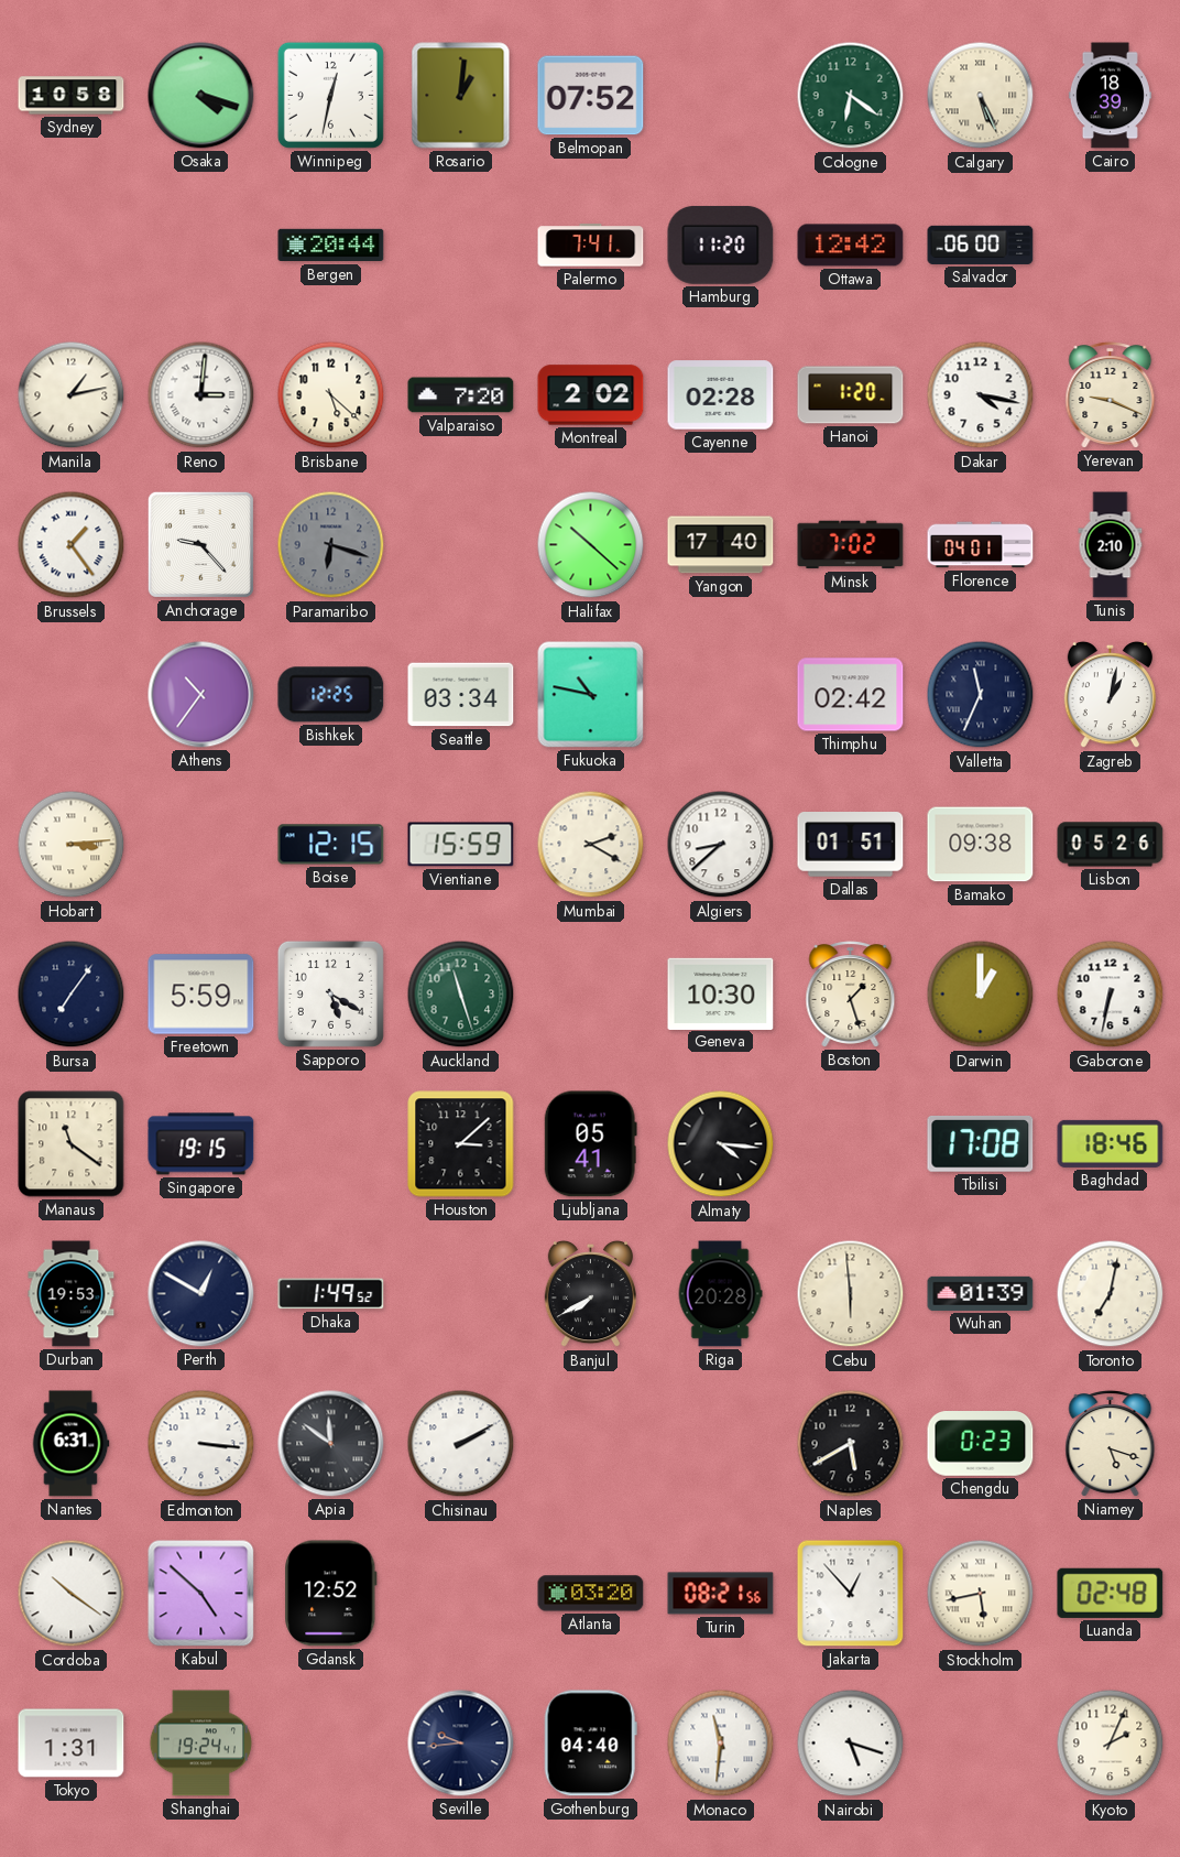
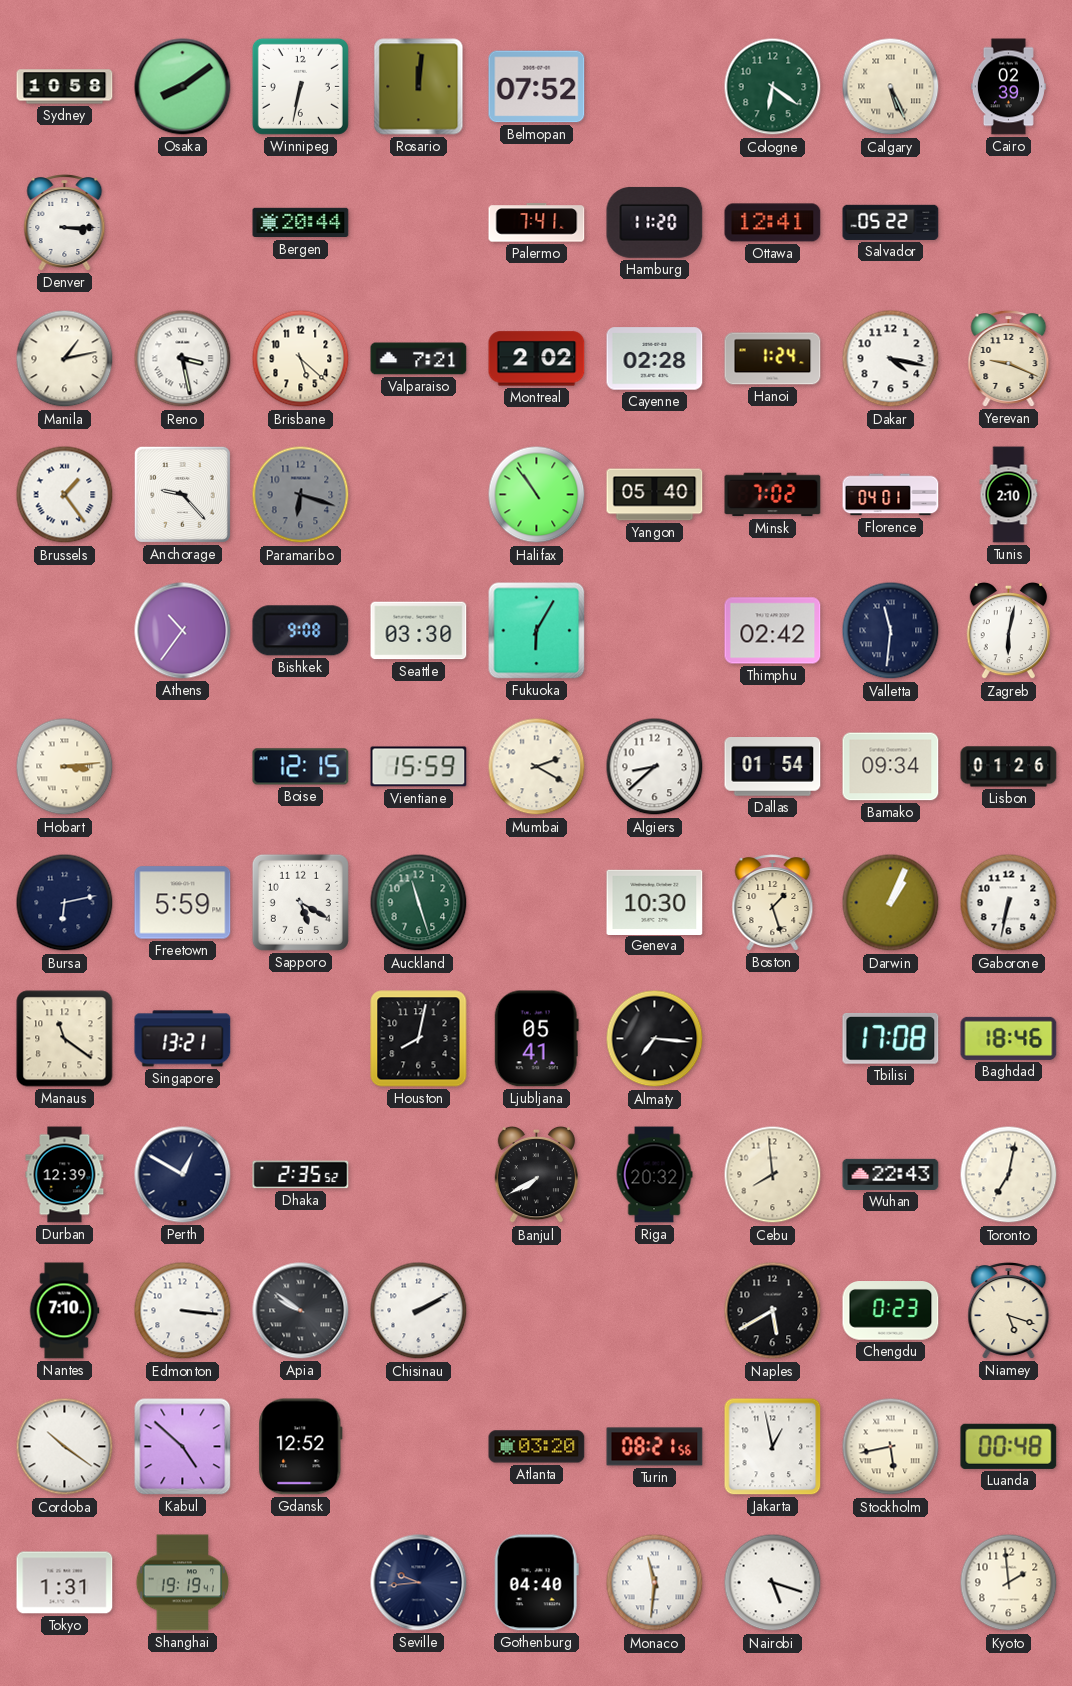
Osaka: 4:18 -> 8:09 (183, 87)
Winnipeg: 12:32 -> 6:32 (300, 86)
Rosario: 1:01 -> 12:01 (419, 87)
Cairo: 18:39 -> 02:39 (1008, 87)
Denver: none -> 3:15 (65, 223)
Ottawa: 12:42 -> 12:41 (773, 223)
Salvador: 06:00 -> 05:22 (891, 222)
Reno: 3:01 -> 3:28 (183, 359)
Valparaiso: 7:20 -> 7:21 (419, 359)
Hanoi: 1:20 -> 1:24 (773, 359)
Halifax: 10:22 -> 10:54 (537, 495)
Yangon: 17:40 -> 05:40 (655, 495)
Bishkek: 12:25 -> 9:08 (301, 631)
Seattle: 03:34 -> 03:30 (419, 631)
Fukuoka: 10:47 -> 6:05 (537, 631)
Valletta: 11:34 -> 11:31 (891, 631)
Zagreb: 1:02 -> 6:02 (1008, 631)
Dallas: 01:51 -> 01:54 (773, 767)
Bamako: 09:38 -> 09:34 (891, 767)
Lisbon: 05:26 -> 01:26 (1009, 767)
Bursa: 7:06 -> 6:13 (65, 903)
Darwin: 1:00 -> 1:04 (891, 903)
Singapore: 19:15 -> 13:21 (183, 1039)
Houston: 3:08 -> 8:02 (419, 1039)
Almaty: 4:16 -> 7:16 (655, 1039)
Durban: 19:53 -> 12:39 (65, 1175)
Dhaka: 1:49 -> 2:35 (301, 1175)
Riga: 20:28 -> 20:32 (654, 1175)
Cebu: 5:59 -> 7:59 (773, 1175)
Wuhan: 01:39 -> 22:43 (891, 1174)
Nantes: 6:31 -> 7:10 (64, 1311)
Apia: 11:51 -> 9:51 (301, 1311)
Jakarta: 12:53 -> 12:58 (773, 1447)
Luanda: 02:48 -> 00:48 (1009, 1446)
Shanghai: 19:24 -> 19:19 (183, 1583)
Kyoto: 2:04 -> 1:59 (1009, 1583)
